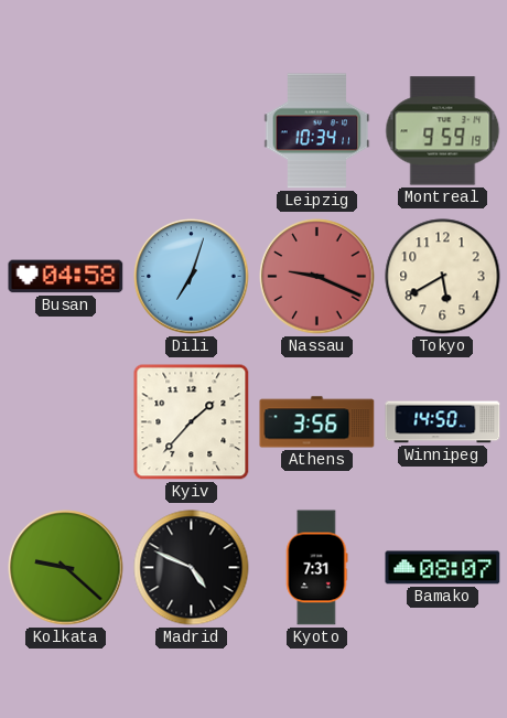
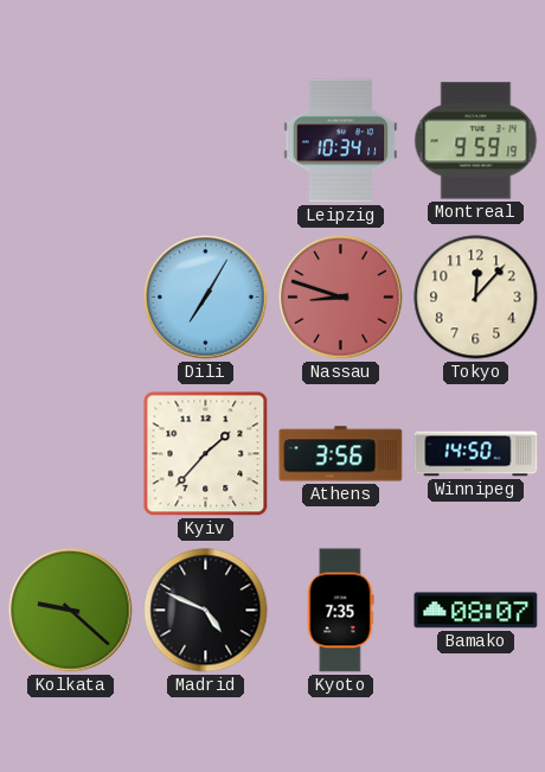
Busan: 04:58 -> none (66, 277)
Dili: 7:03 -> 7:05 (206, 298)
Nassau: 9:19 -> 8:48 (341, 298)
Tokyo: 5:40 -> 12:07 (476, 298)
Kyoto: 7:31 -> 7:35 (340, 611)
